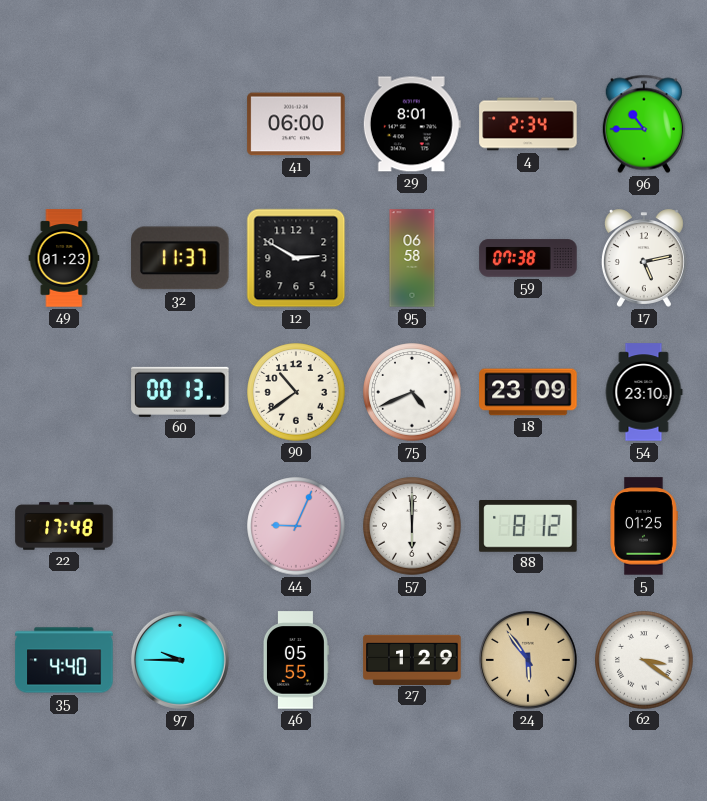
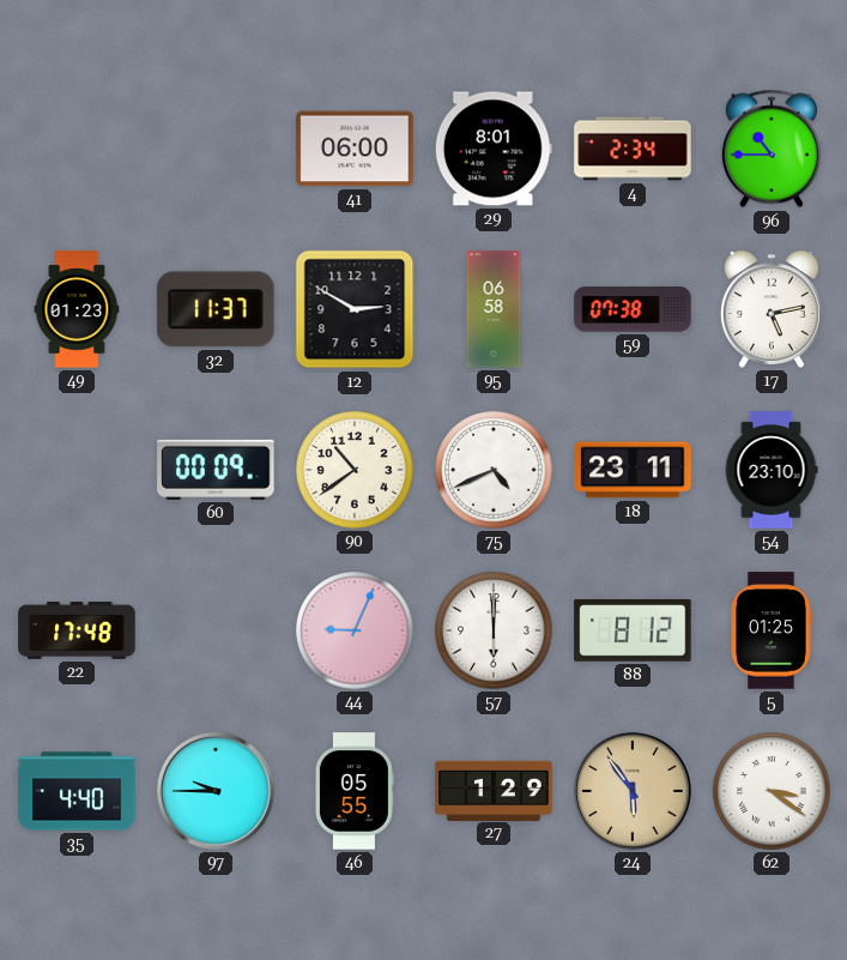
60: 00:13 -> 00:09 (216, 470)
18: 23:09 -> 23:11 (633, 470)
